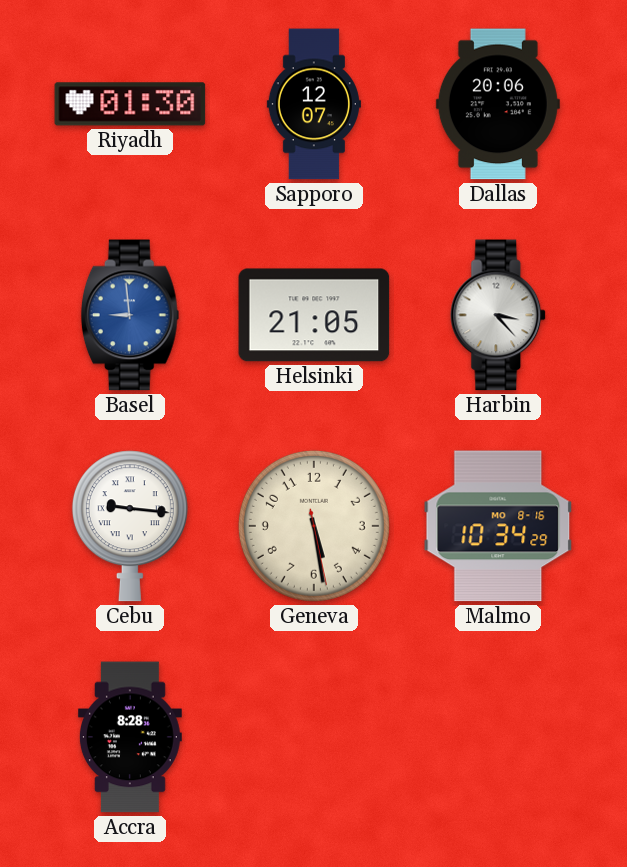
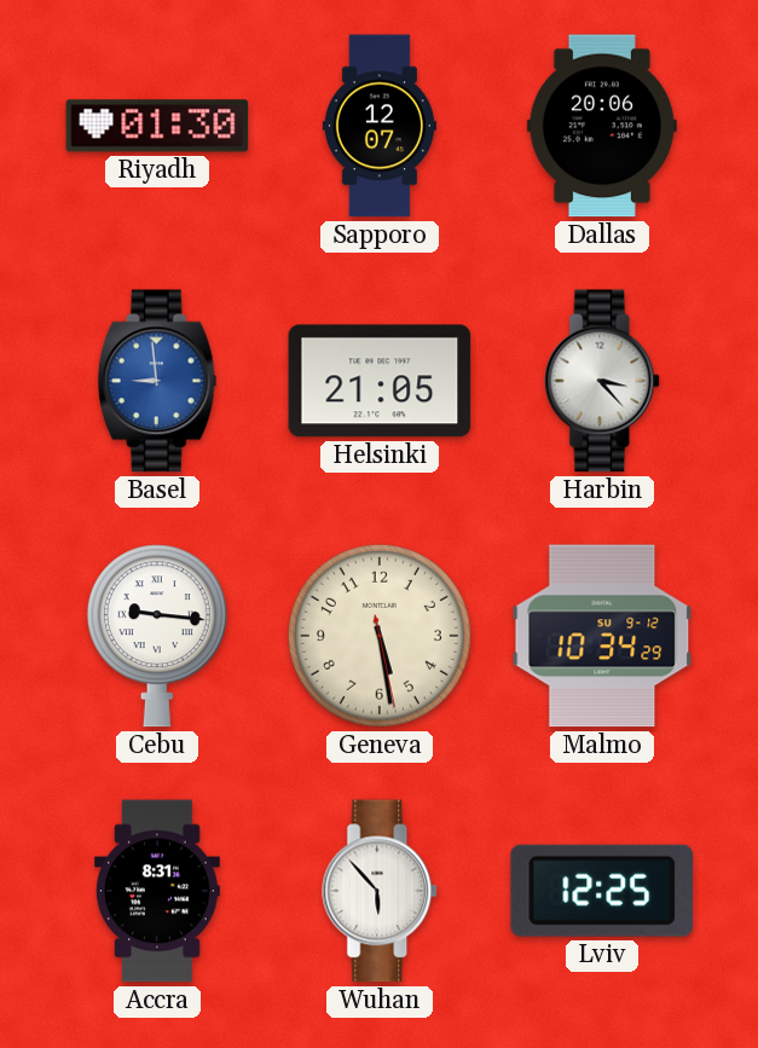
Malmo date: MO 8-16 -> SU 9-12 (602, 636)
Accra: 8:28 -> 8:31 (157, 891)
Wuhan: none -> 5:53 (381, 891)
Lviv: none -> 12:25 (602, 891)
